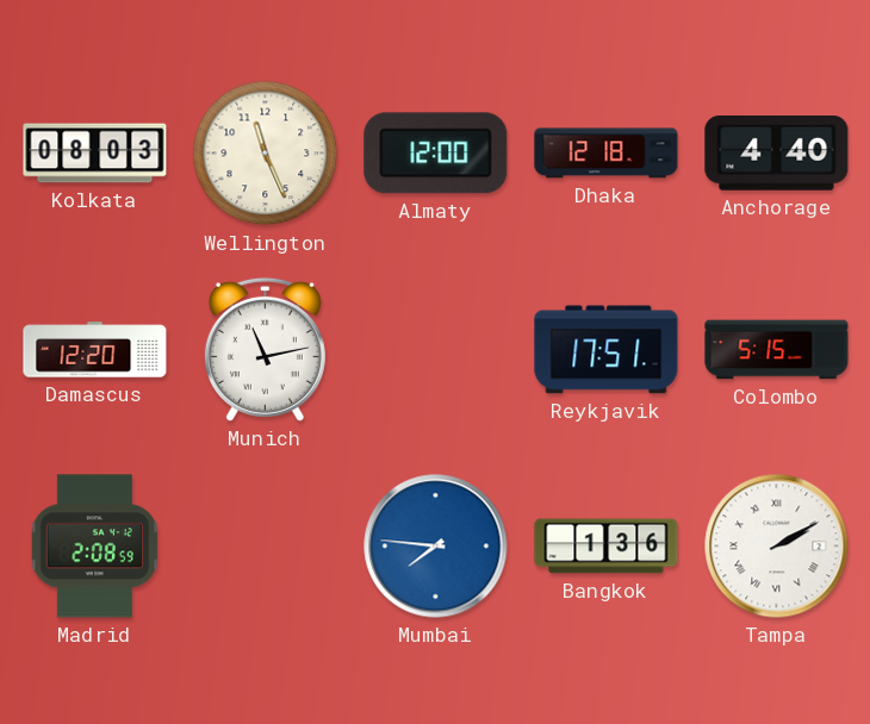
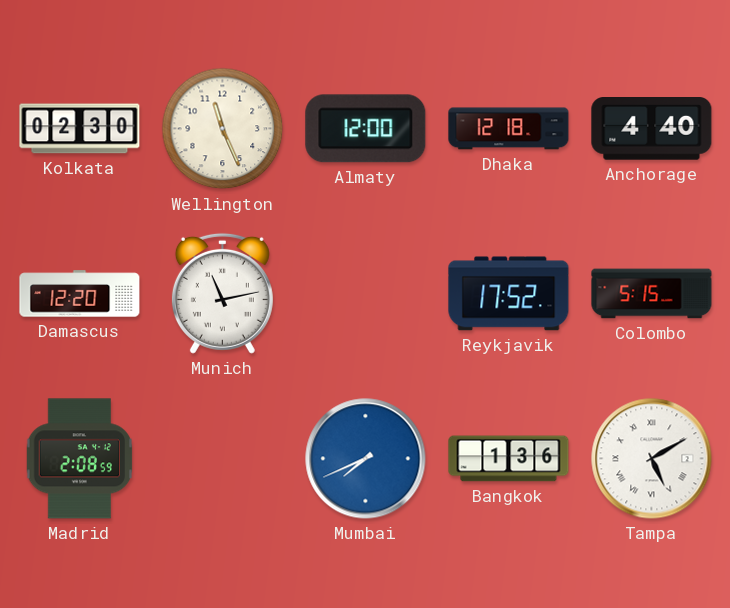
Kolkata: 08:03 -> 02:30 (80, 129)
Reykjavik: 17:51 -> 17:52 (509, 294)
Mumbai: 7:46 -> 7:41 (366, 459)
Tampa: 2:10 -> 5:10 (652, 459)
